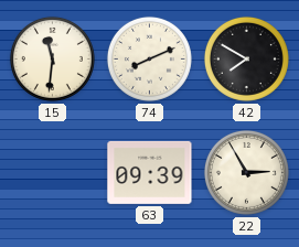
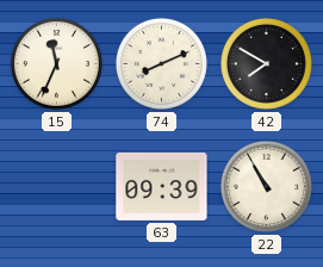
15: 11:31 -> 11:34 (56, 63)
22: 2:55 -> 10:55 (266, 186)
